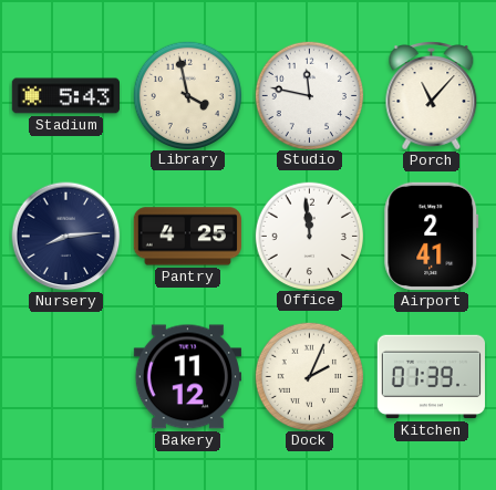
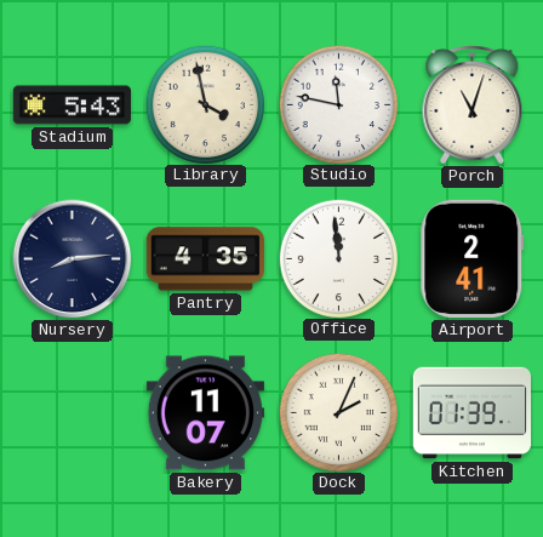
Porch: 11:07 -> 11:03 (473, 105)
Pantry: 4:25 -> 4:35 (205, 259)
Bakery: 11:12 -> 11:07 (205, 413)
